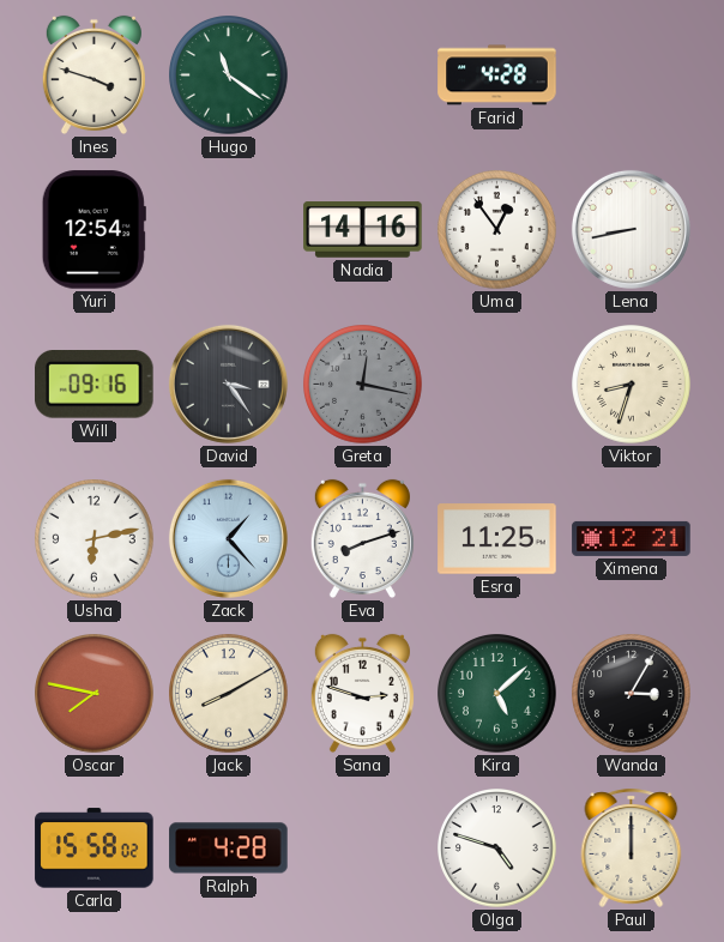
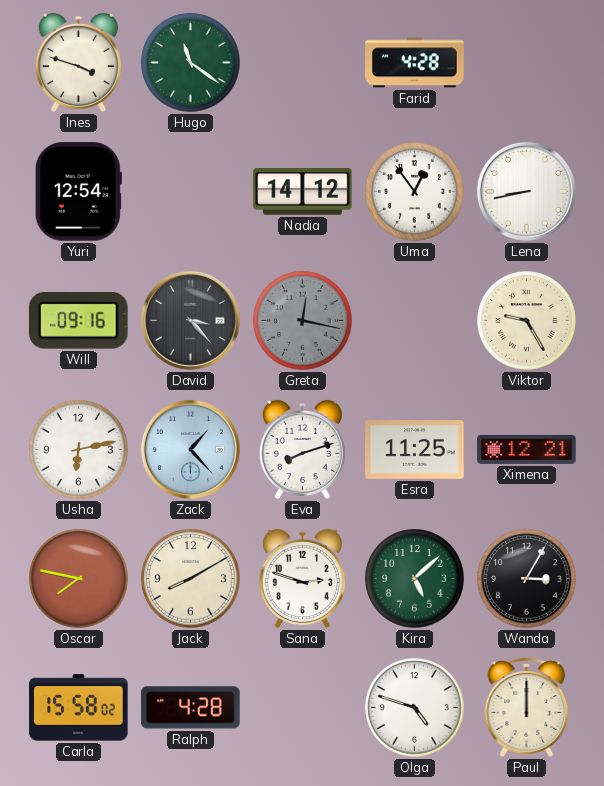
Nadia: 14:16 -> 14:12 (303, 192)
David: 3:24 -> 3:23 (190, 320)
Viktor: 8:33 -> 9:25 (527, 321)
